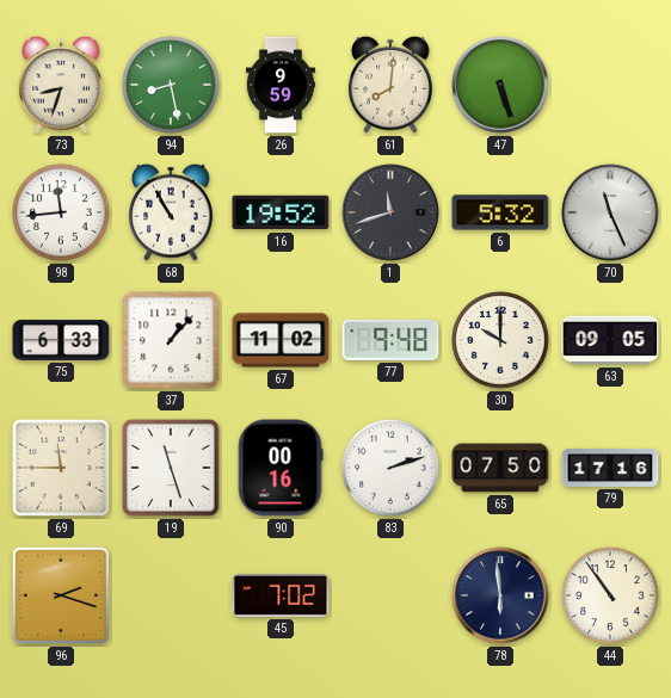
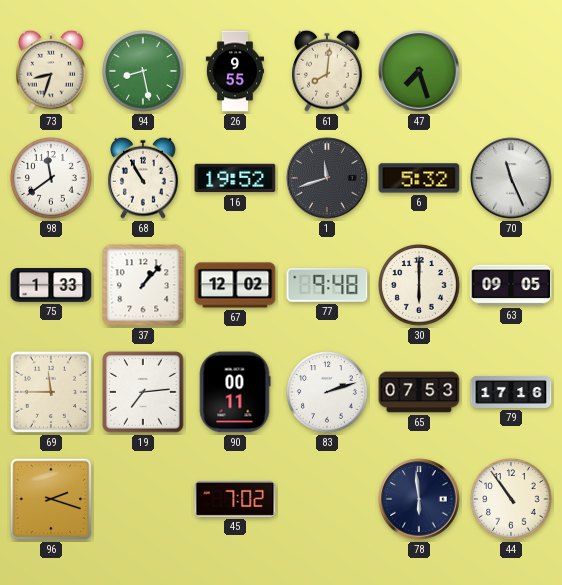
26: 9:59 -> 9:55 (235, 71)
47: 5:27 -> 7:27 (419, 71)
98: 11:44 -> 11:39 (51, 178)
75: 6:33 -> 1:33 (51, 286)
67: 11:02 -> 12:02 (235, 285)
30: 10:00 -> 6:00 (419, 285)
19: 11:27 -> 7:14 (143, 392)
90: 00:16 -> 00:11 (235, 392)
65: 07:50 -> 07:53 (419, 392)
